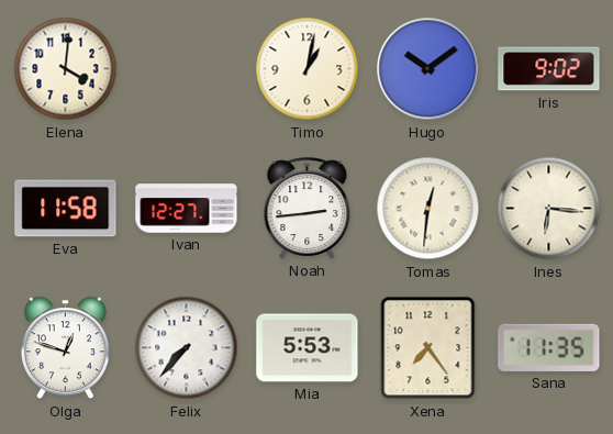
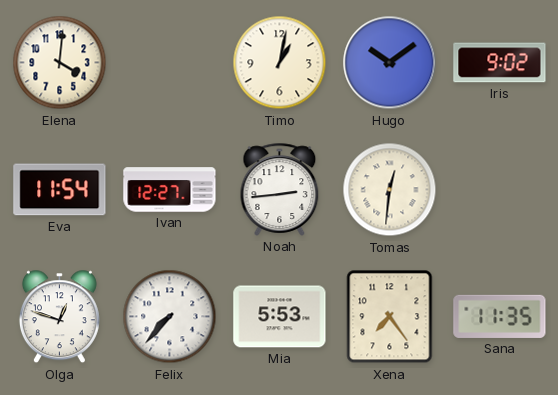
Eva: 11:58 -> 11:54 (60, 190)
Ines: 6:16 -> none (549, 209)
